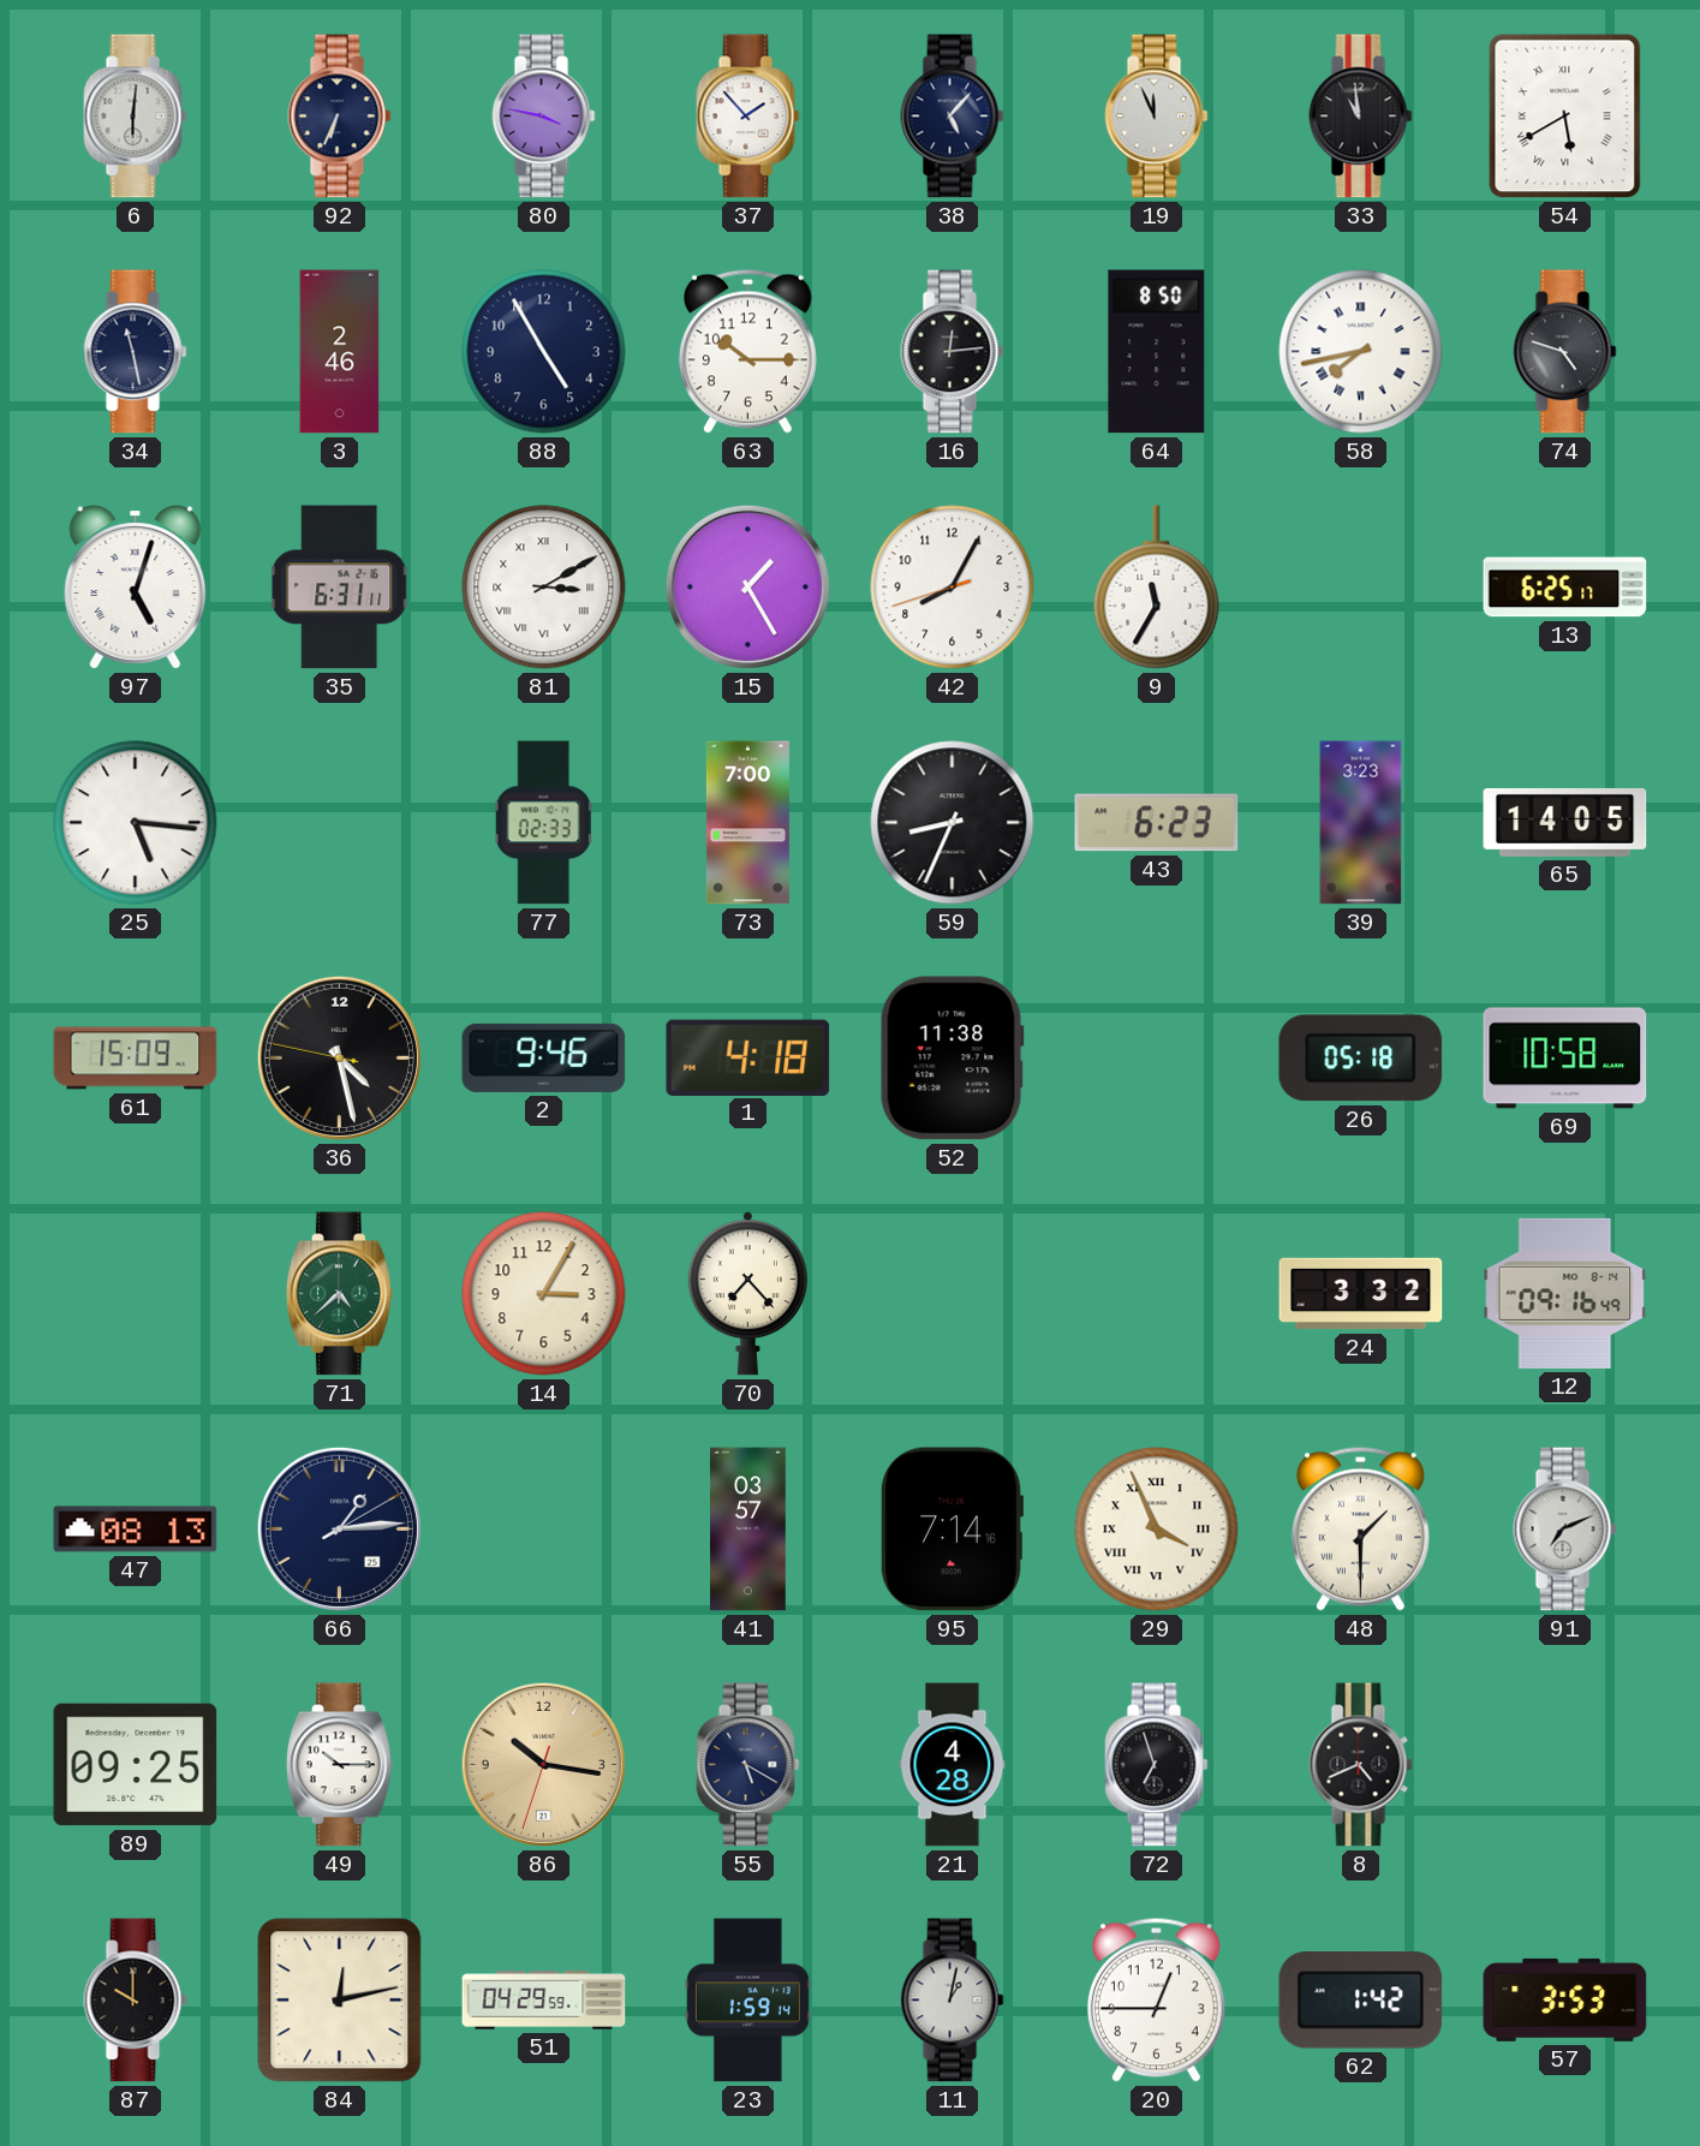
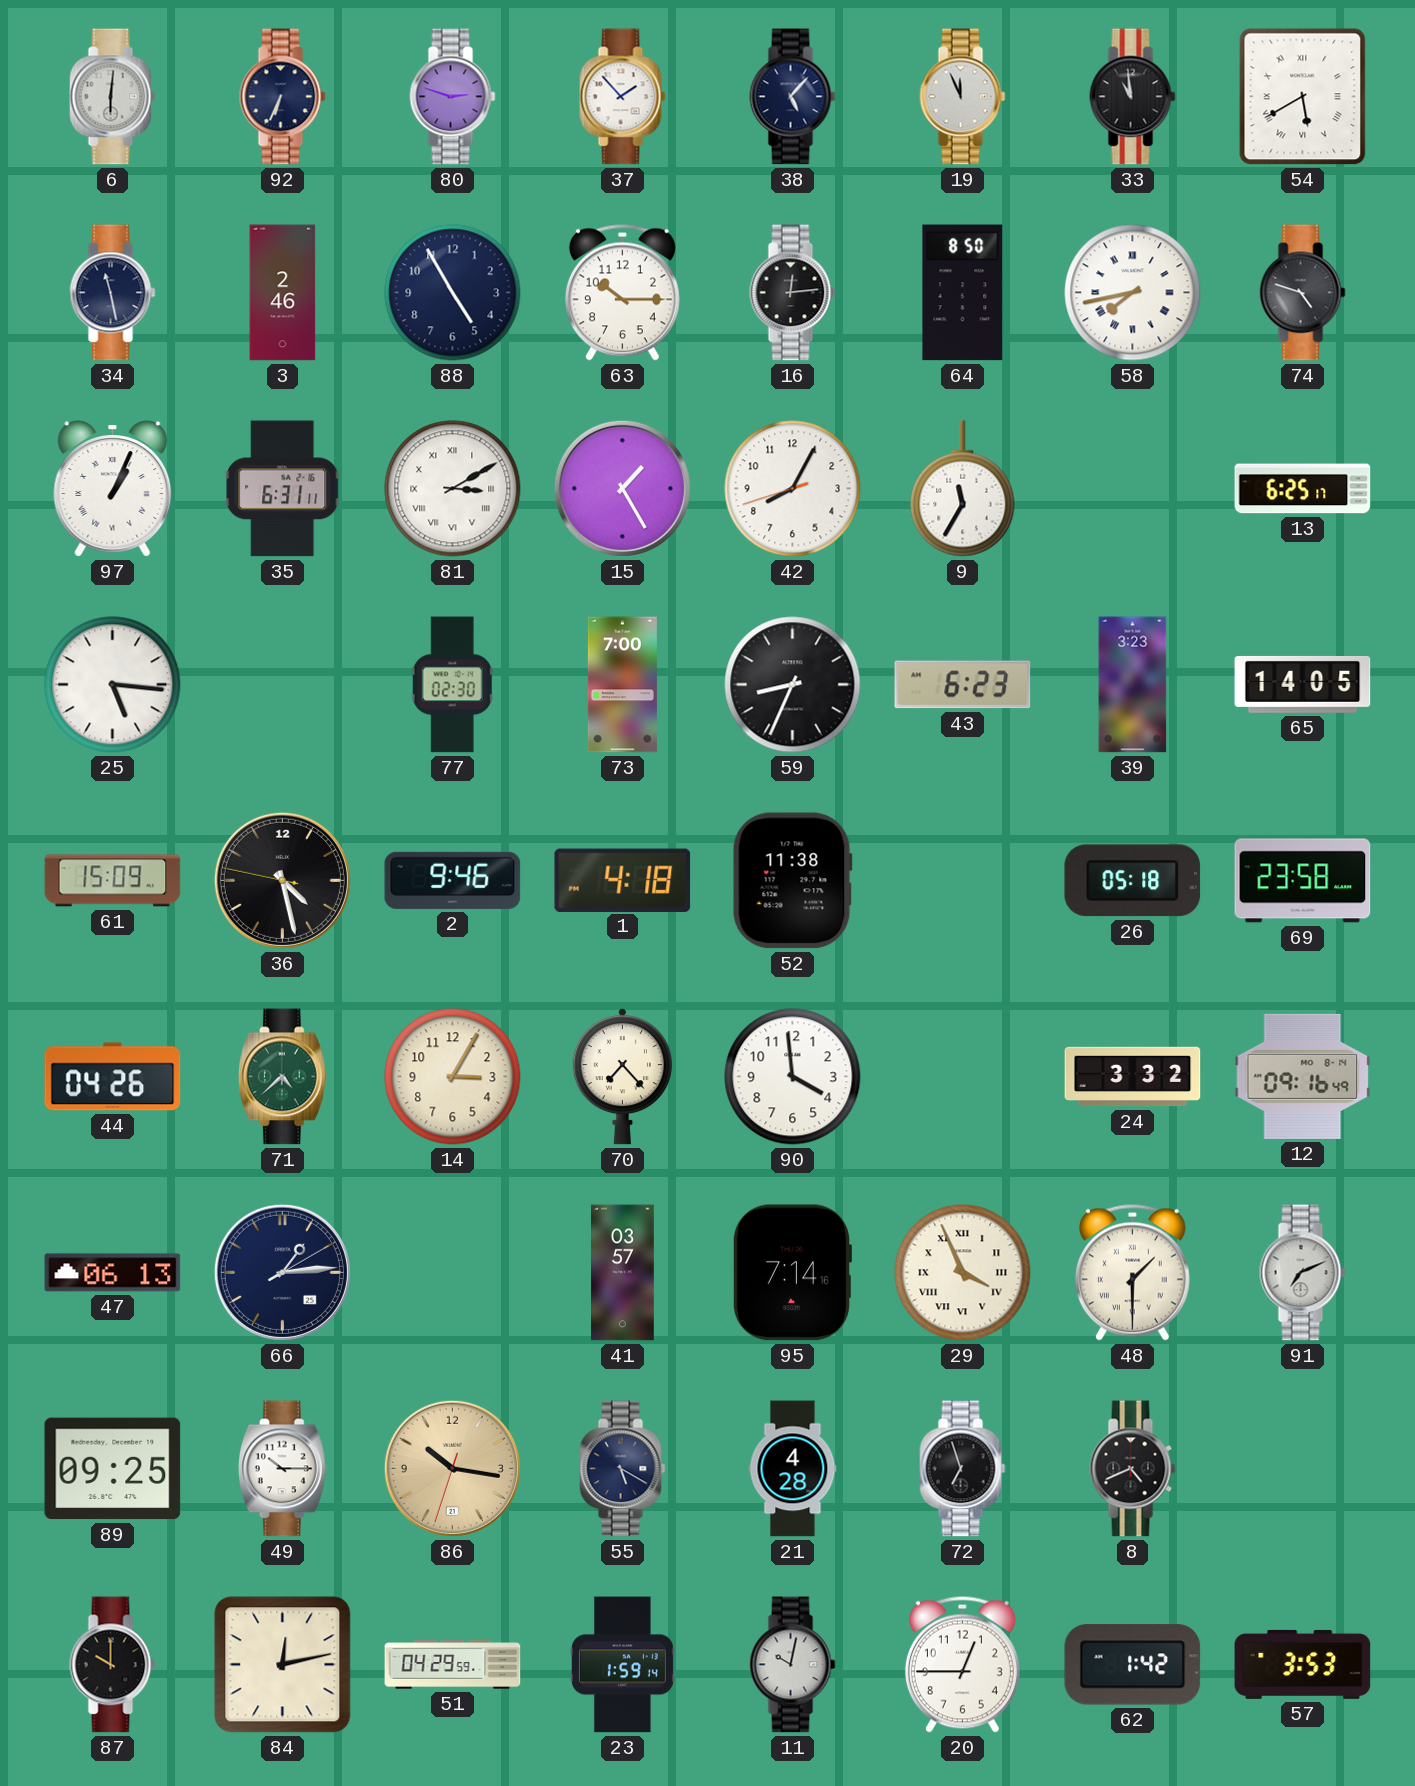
80: 3:47 -> 2:48 (453, 97)
97: 5:03 -> 1:04 (113, 489)
77: 02:33 -> 02:30 (453, 685)
69: 10:58 -> 23:58 (1303, 881)
44: none -> 04:26 (113, 1077)
90: none -> 3:59 (793, 1077)
47: 08:13 -> 06:13 (113, 1273)
11: 1:02 -> 10:02 (793, 1665)
